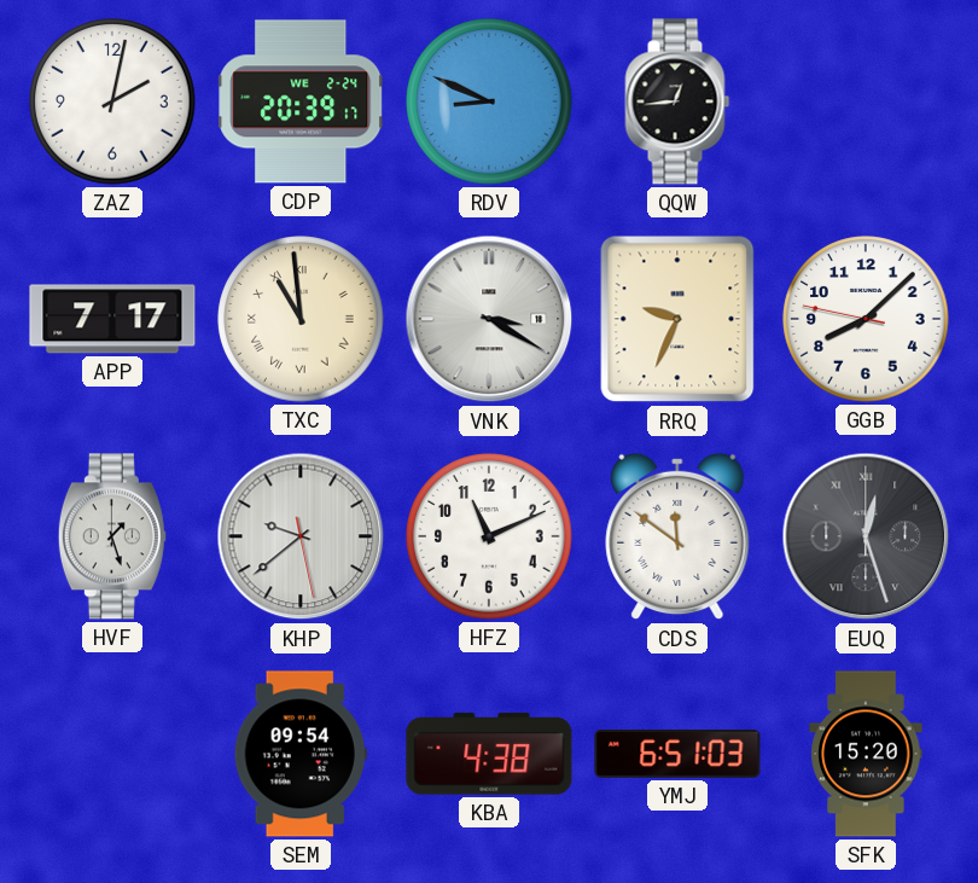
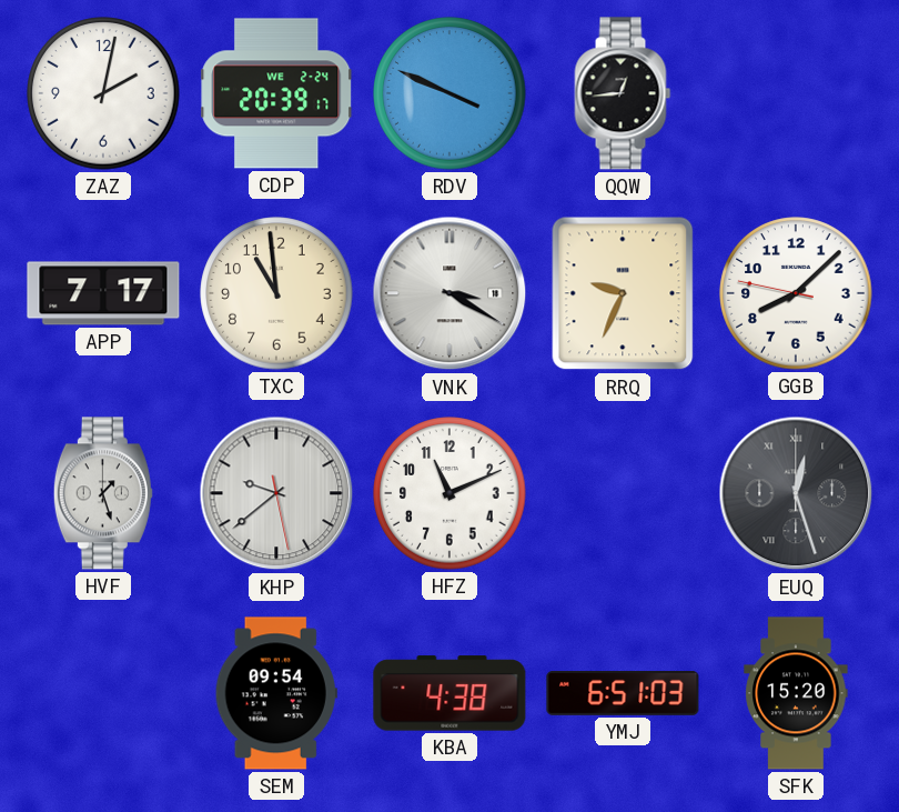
RDV: 8:49 -> 3:49 (449, 93)
TXC numerals: Roman -> Arabic (276, 293)
CDS: 11:51 -> none (677, 536)
